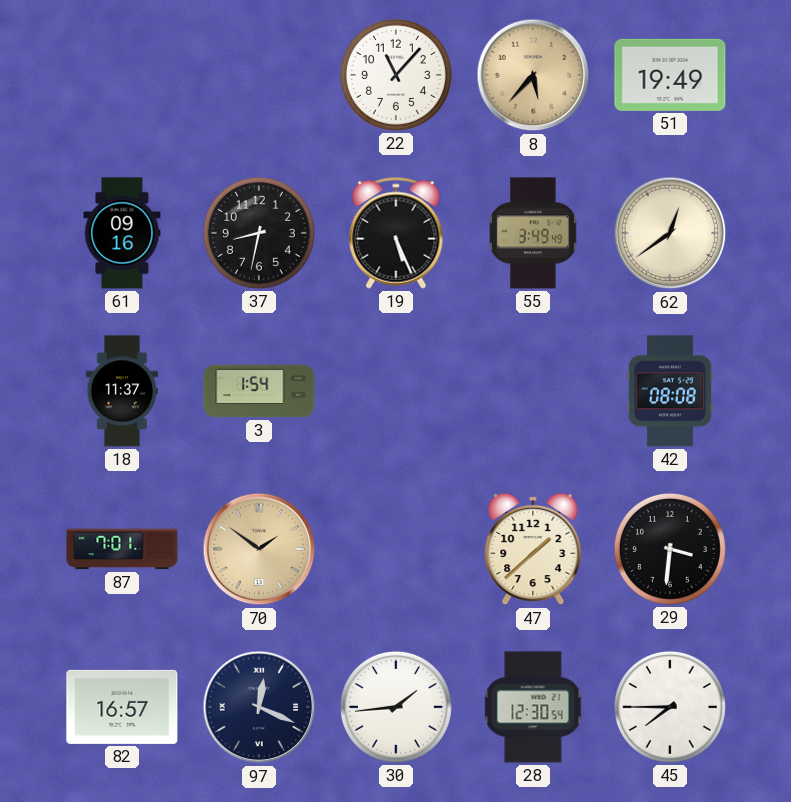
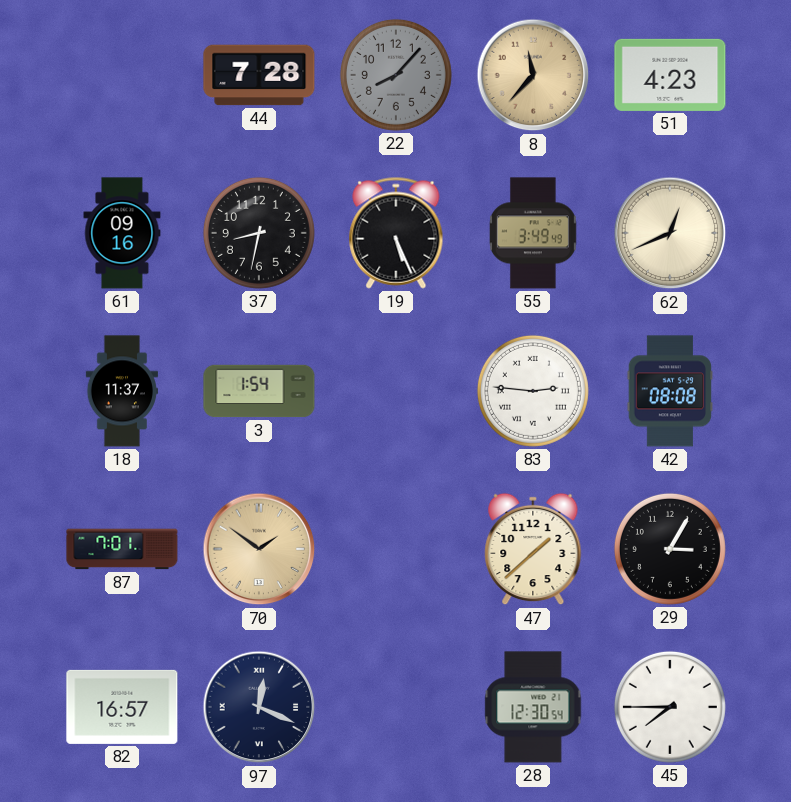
44: none -> 7:28 (259, 75)
22: 11:07 -> 8:07 (396, 75)
22 dial: white -> grey (396, 75)
8: 5:37 -> 11:37 (533, 75)
51: 19:49 -> 4:23 (670, 75)
62: 12:39 -> 12:41 (670, 233)
83: none -> 2:46 (533, 391)
29: 3:31 -> 3:05 (670, 549)
30: 1:44 -> none (396, 707)
